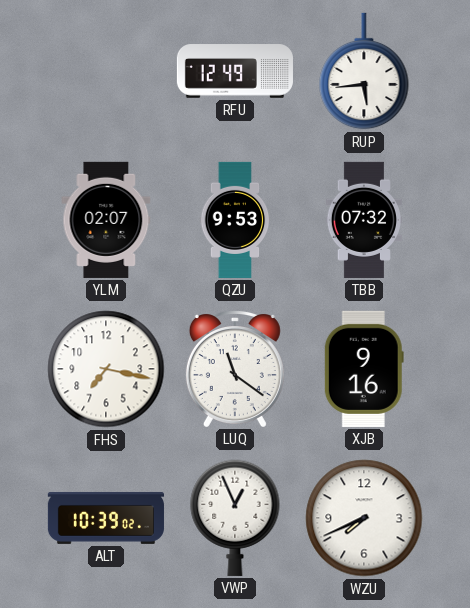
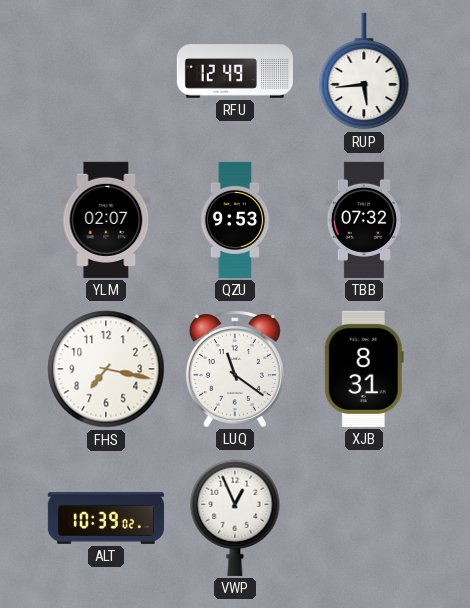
XJB: 9:16 -> 8:31 (364, 369)
WZU: 7:41 -> none (364, 518)
